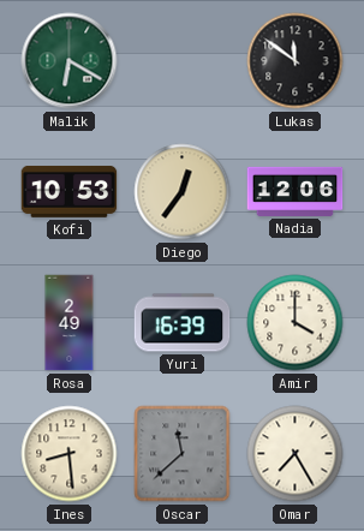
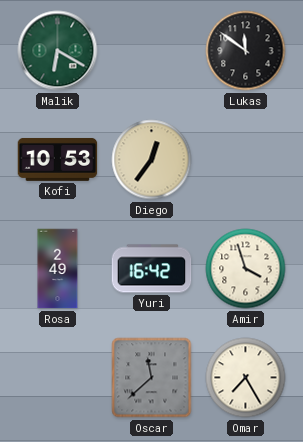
Nadia: 12:06 -> none (296, 191)
Yuri: 16:39 -> 16:42 (152, 269)
Amir: 4:00 -> 3:57 (246, 269)
Ines: 8:29 -> none (70, 454)
